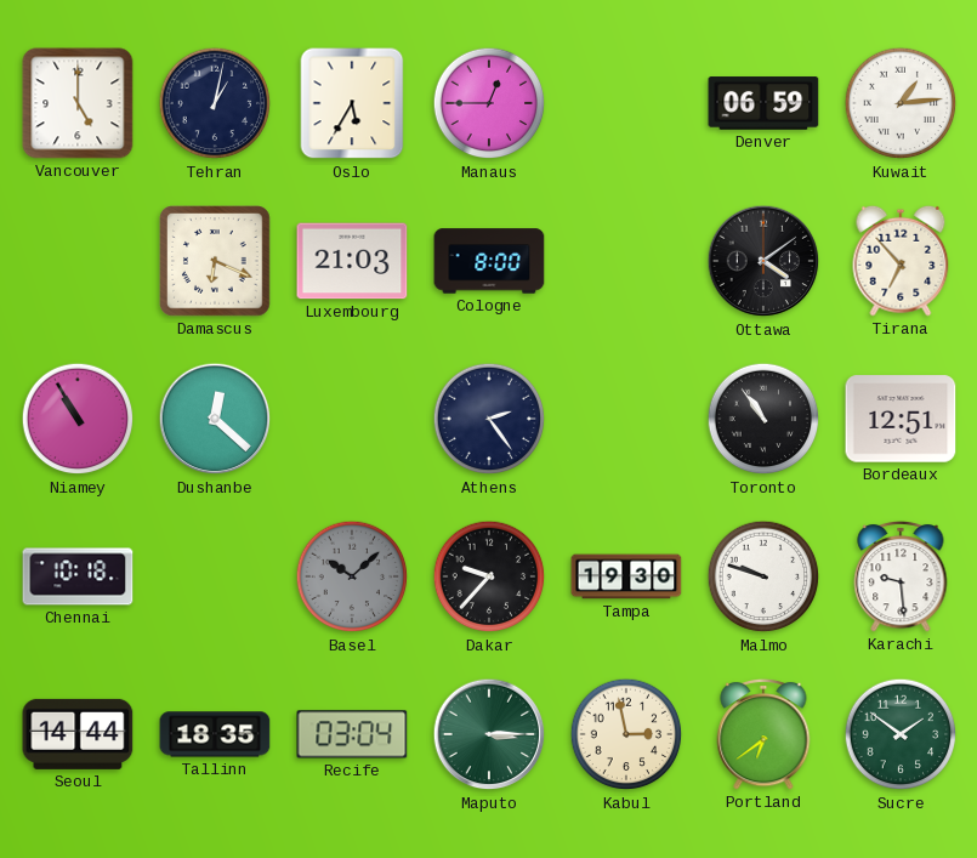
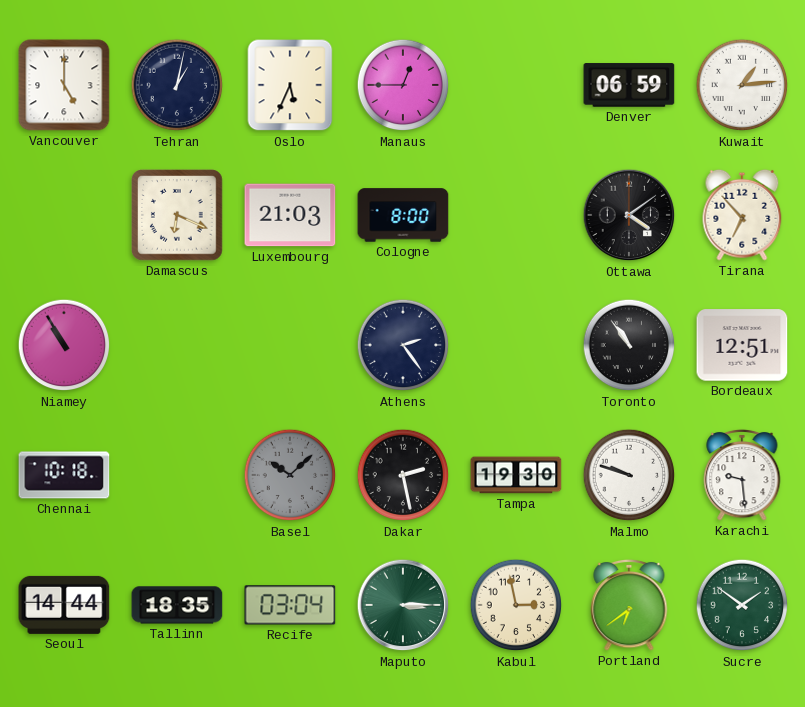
Oslo: 5:35 -> 5:34 (290, 85)
Dushanbe: 12:22 -> none (215, 419)
Dakar: 9:37 -> 2:28 (403, 475)
